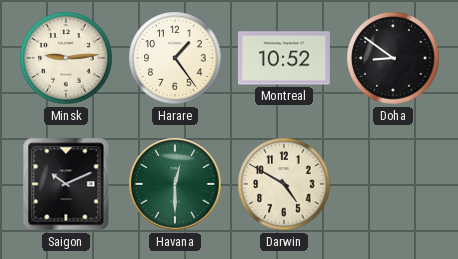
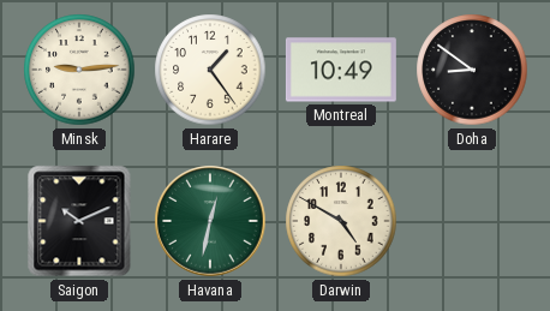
Montreal: 10:52 -> 10:49 (341, 70)
Havana: 12:30 -> 12:32 (210, 221)
